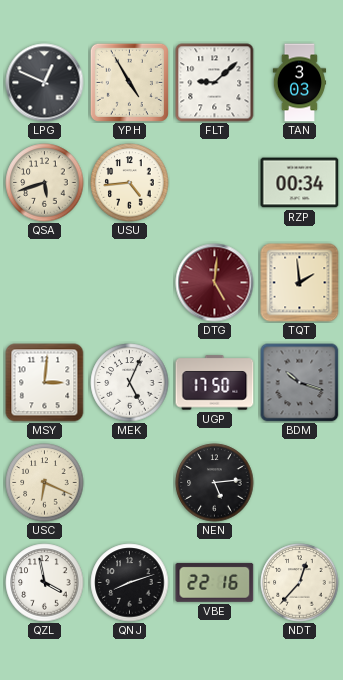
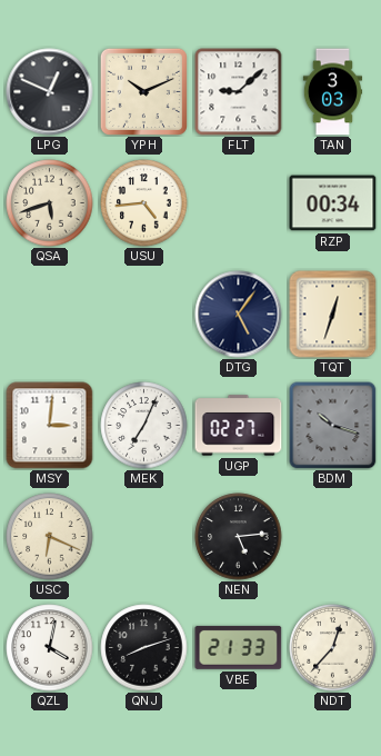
YPH: 4:55 -> 10:11 (143, 91)
DTG: 5:01 -> 5:06 (239, 315)
DTG dial: burgundy -> navy (239, 315)
TQT: 1:59 -> 12:33 (333, 315)
MEK: 5:04 -> 7:04 (144, 426)
UGP: 17:50 -> 02:27 (239, 426)
QZL: 3:58 -> 4:02 (50, 648)
VBE: 22:16 -> 21:33 (239, 647)
